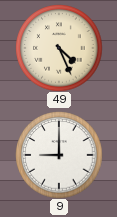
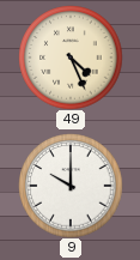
9: 9:00 -> 10:00 (71, 186)
